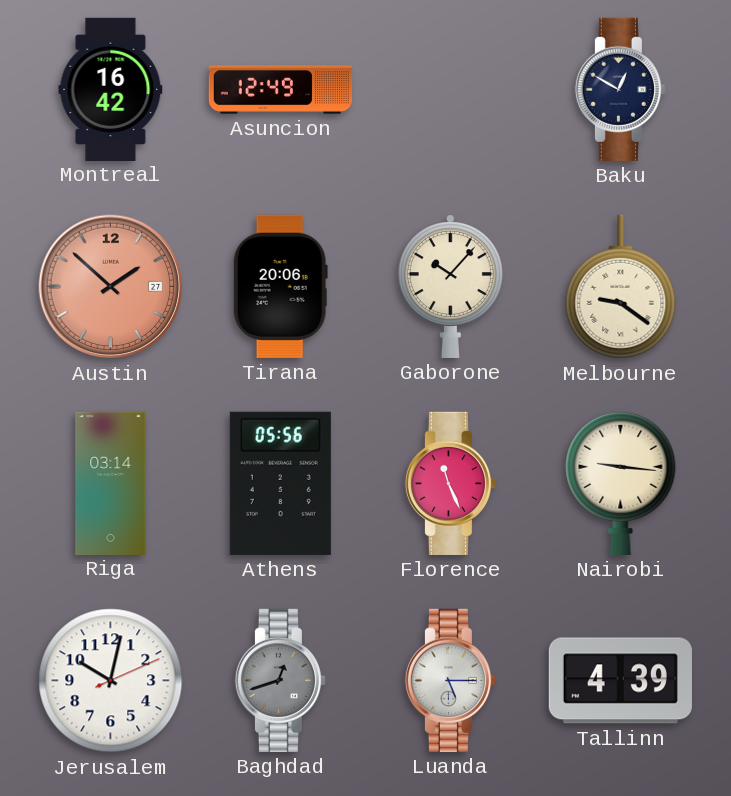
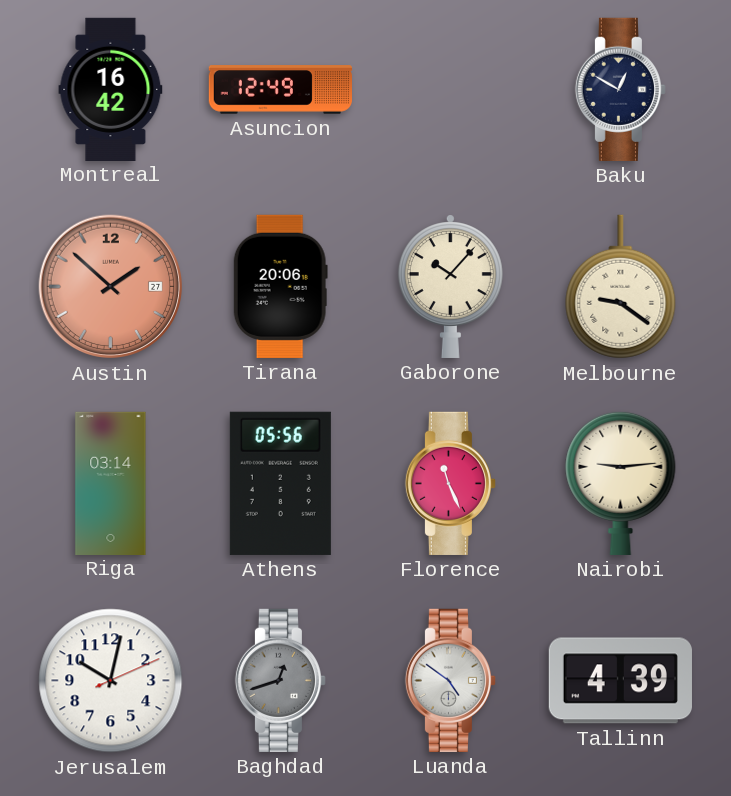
Nairobi: 9:16 -> 9:14 (621, 483)
Luanda: 5:15 -> 4:51 (450, 680)
